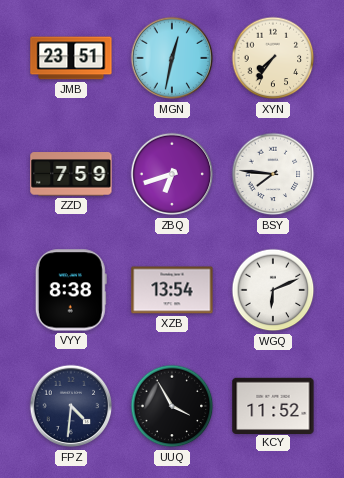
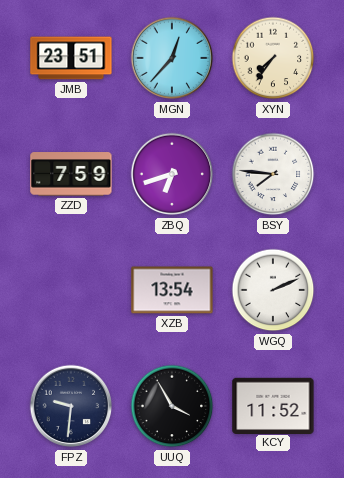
MGN: 12:32 -> 12:37 (172, 58)
VYY: 8:38 -> none (71, 290)
WGQ: 6:11 -> 2:11 (273, 290)
FPZ: 4:31 -> 9:31 (71, 406)
